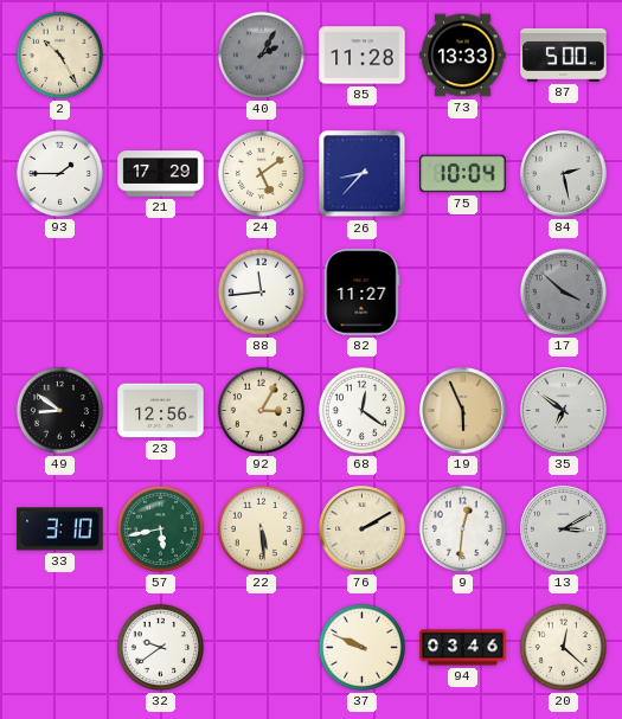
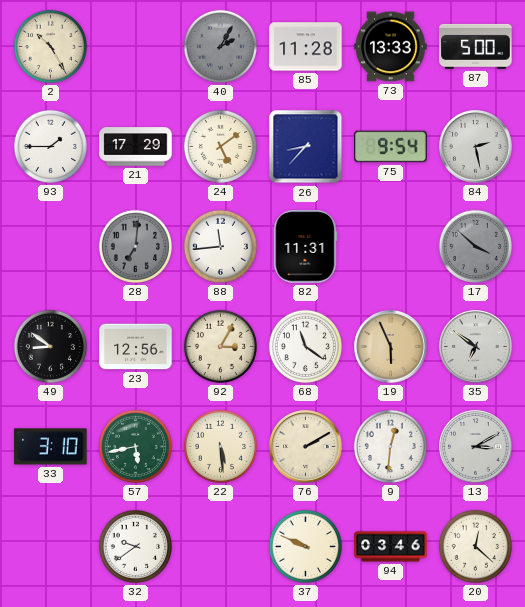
75: 10:04 -> 9:54 (391, 147)
28: none -> 7:01 (135, 246)
82: 11:27 -> 11:31 (306, 247)
68: 12:21 -> 11:21 (305, 346)
